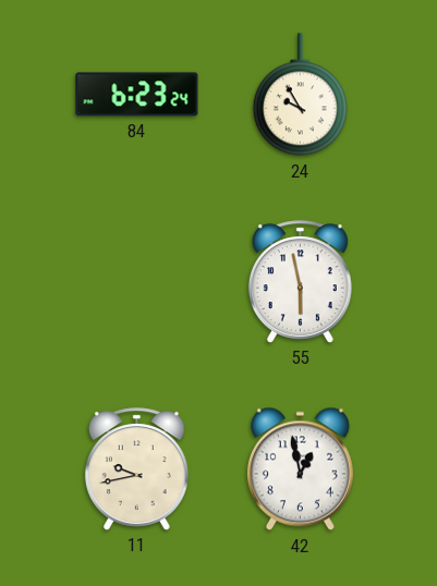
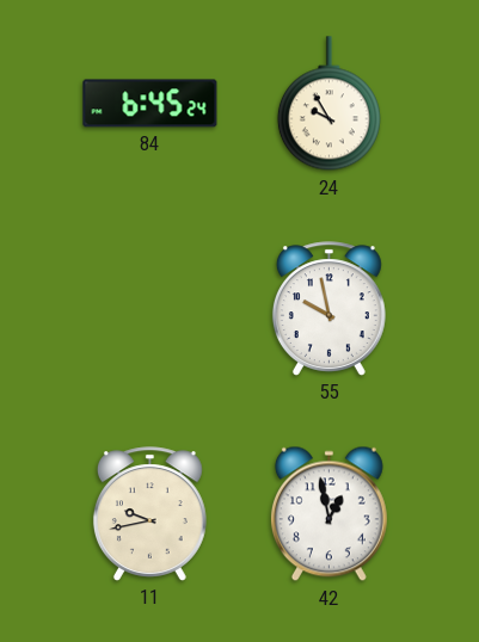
84: 6:23 -> 6:45 (151, 104)
55: 5:58 -> 9:58 (328, 309)
